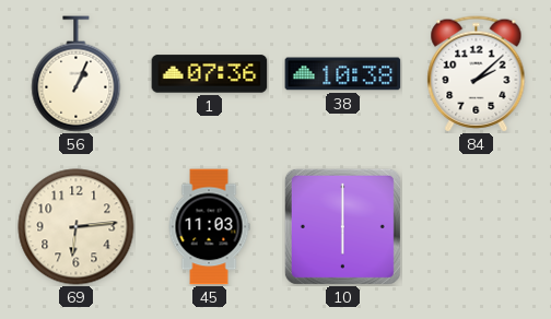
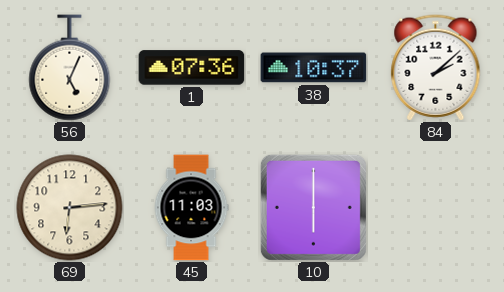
56: 1:04 -> 5:04 (70, 68)
38: 10:38 -> 10:37 (314, 68)
